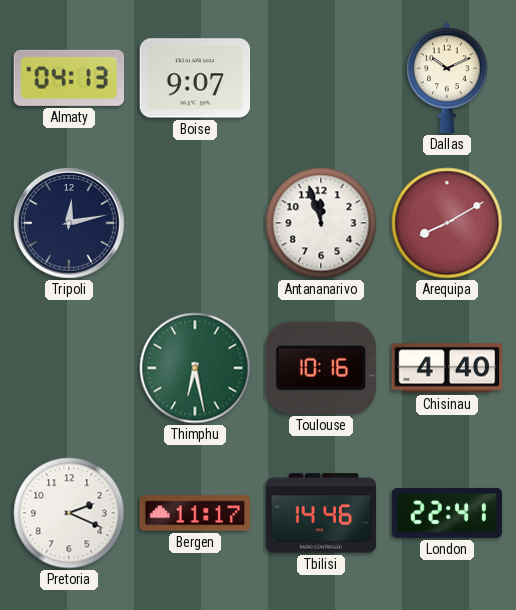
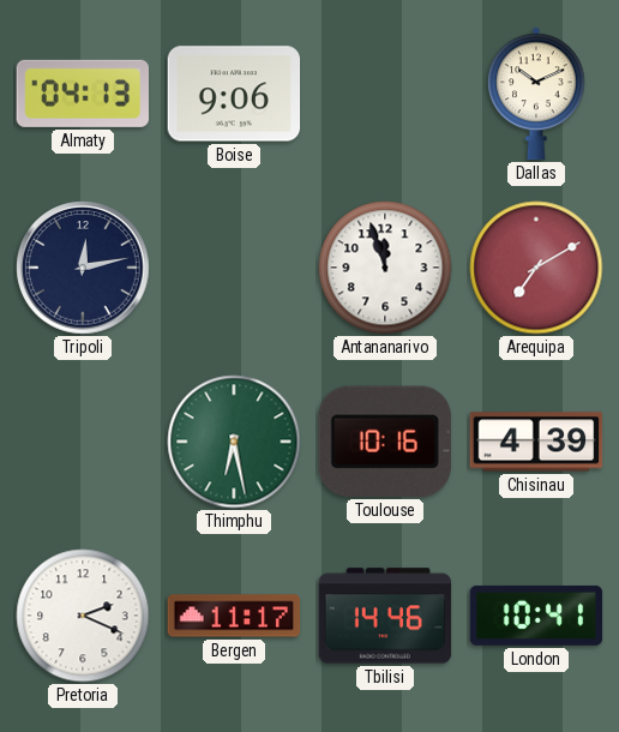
Boise: 9:07 -> 9:06 (234, 94)
Arequipa: 8:10 -> 7:10 (536, 268)
Chisinau: 4:40 -> 4:39 (536, 442)
London: 22:41 -> 10:41 (536, 616)
